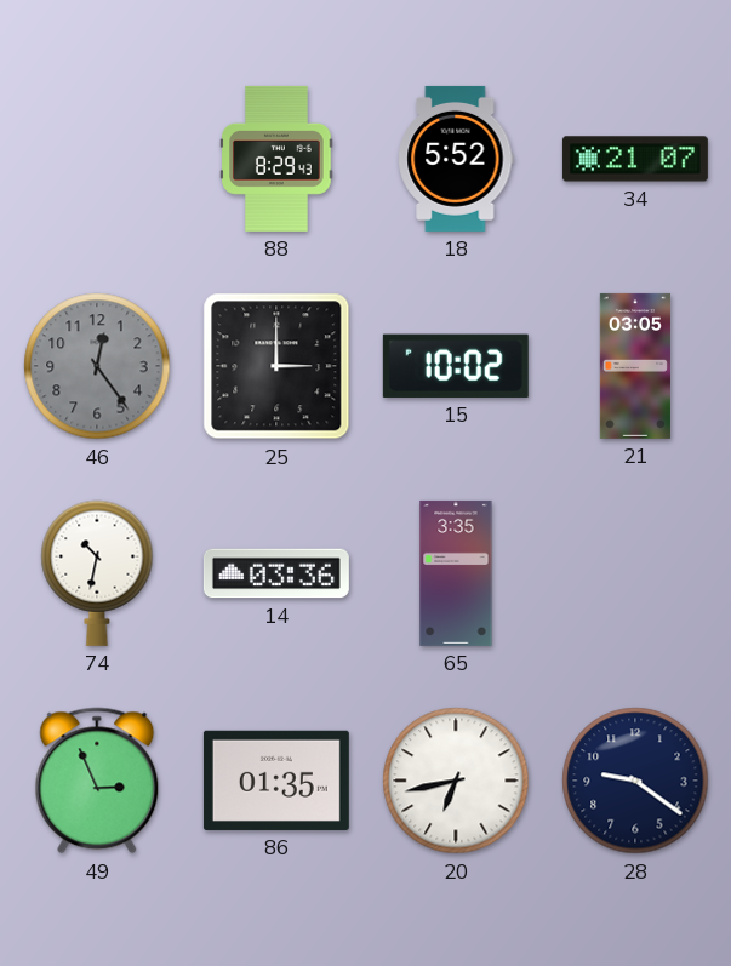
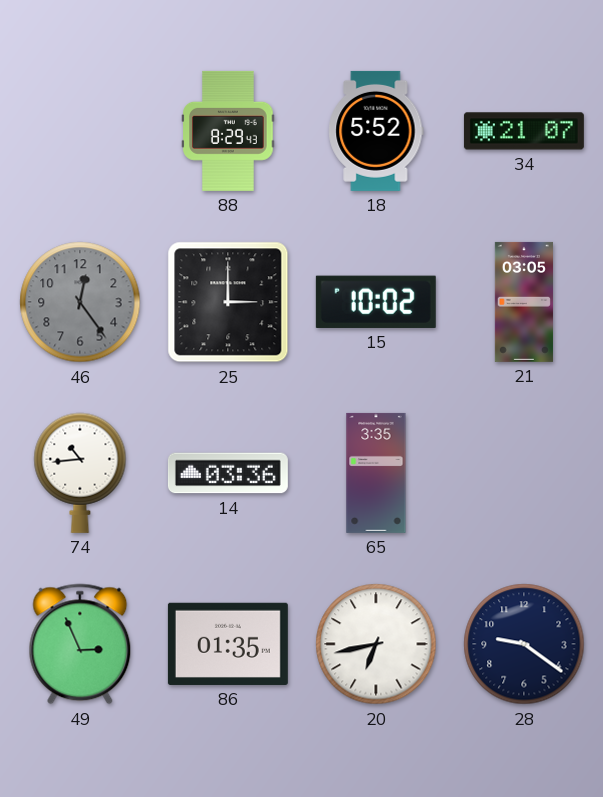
74: 10:32 -> 10:44 (80, 473)
